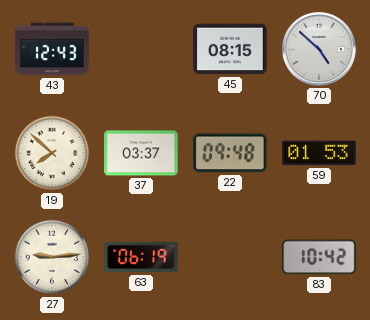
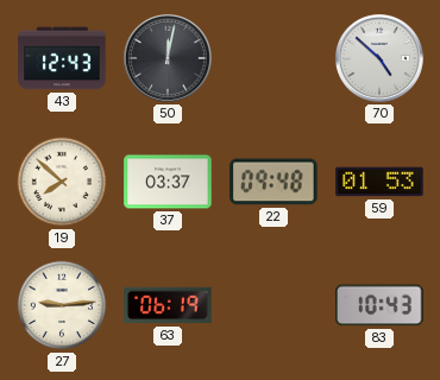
50: none -> 12:02 (169, 59)
45: 08:15 -> none (230, 49)
83: 10:42 -> 10:43 (379, 305)
